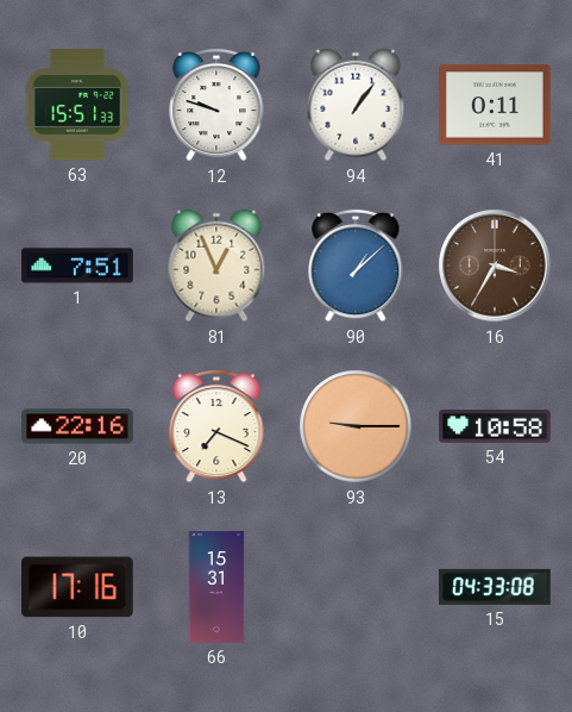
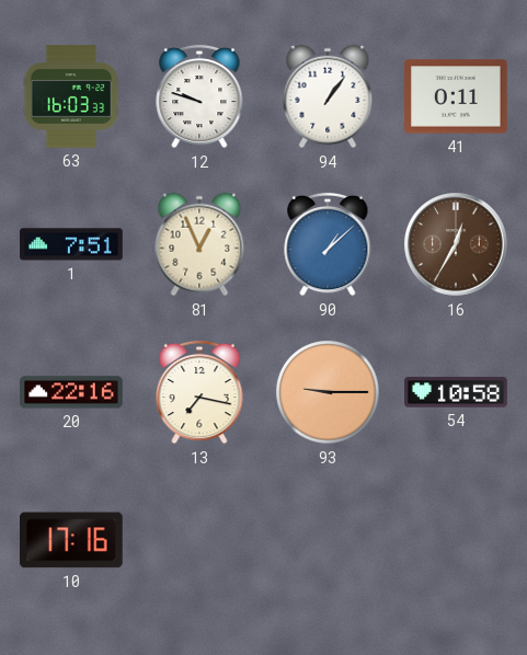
63: 15:51 -> 16:03 (71, 96)
16: 3:35 -> 12:35 (456, 244)
13: 7:19 -> 7:17 (199, 392)
66: 15:31 -> none (216, 587)
15: 04:33 -> none (496, 587)
